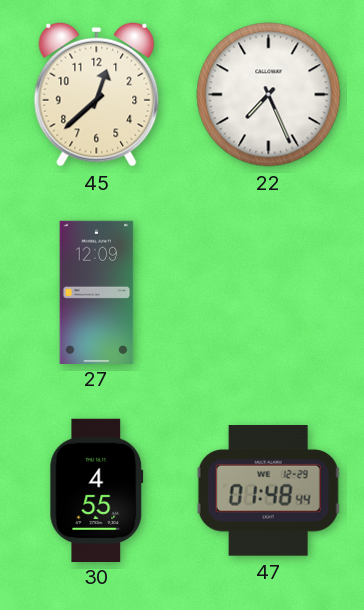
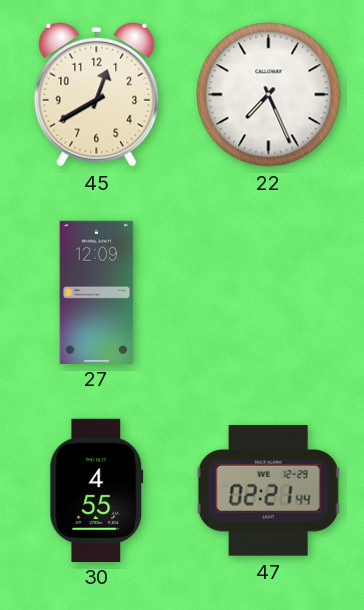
45: 12:38 -> 12:40 (97, 94)
47: 01:48 -> 02:21 (268, 491)
